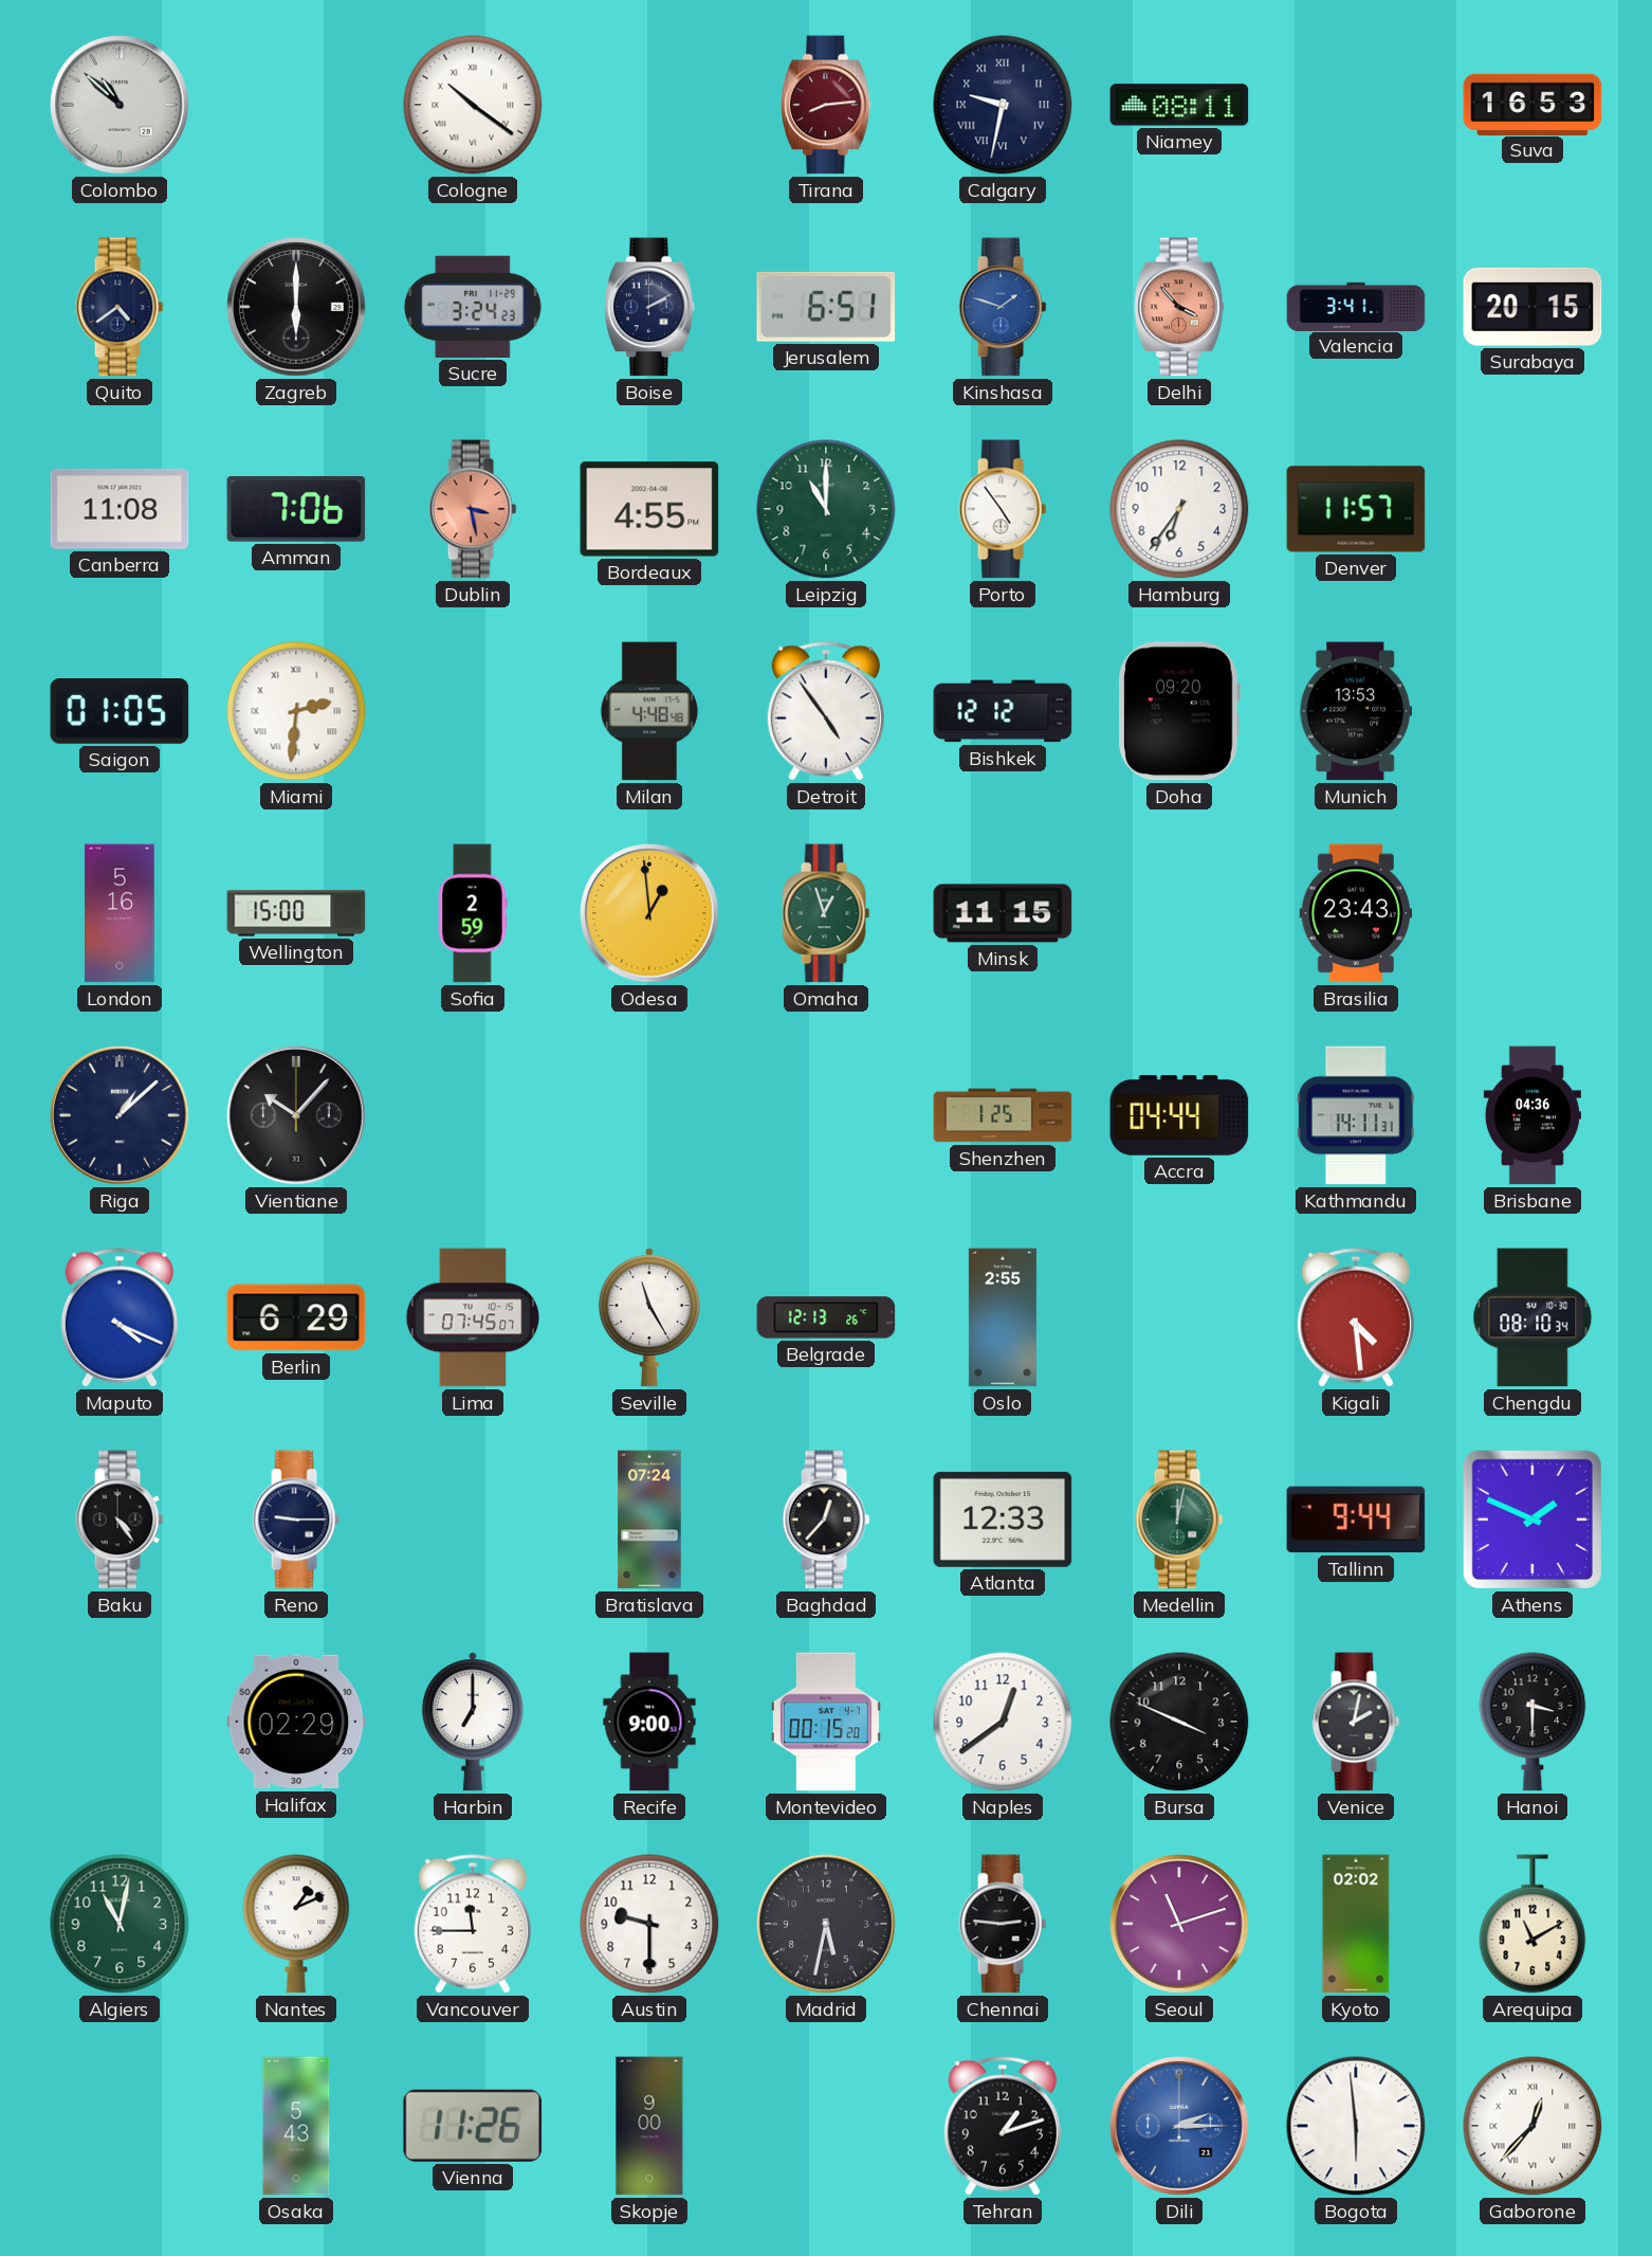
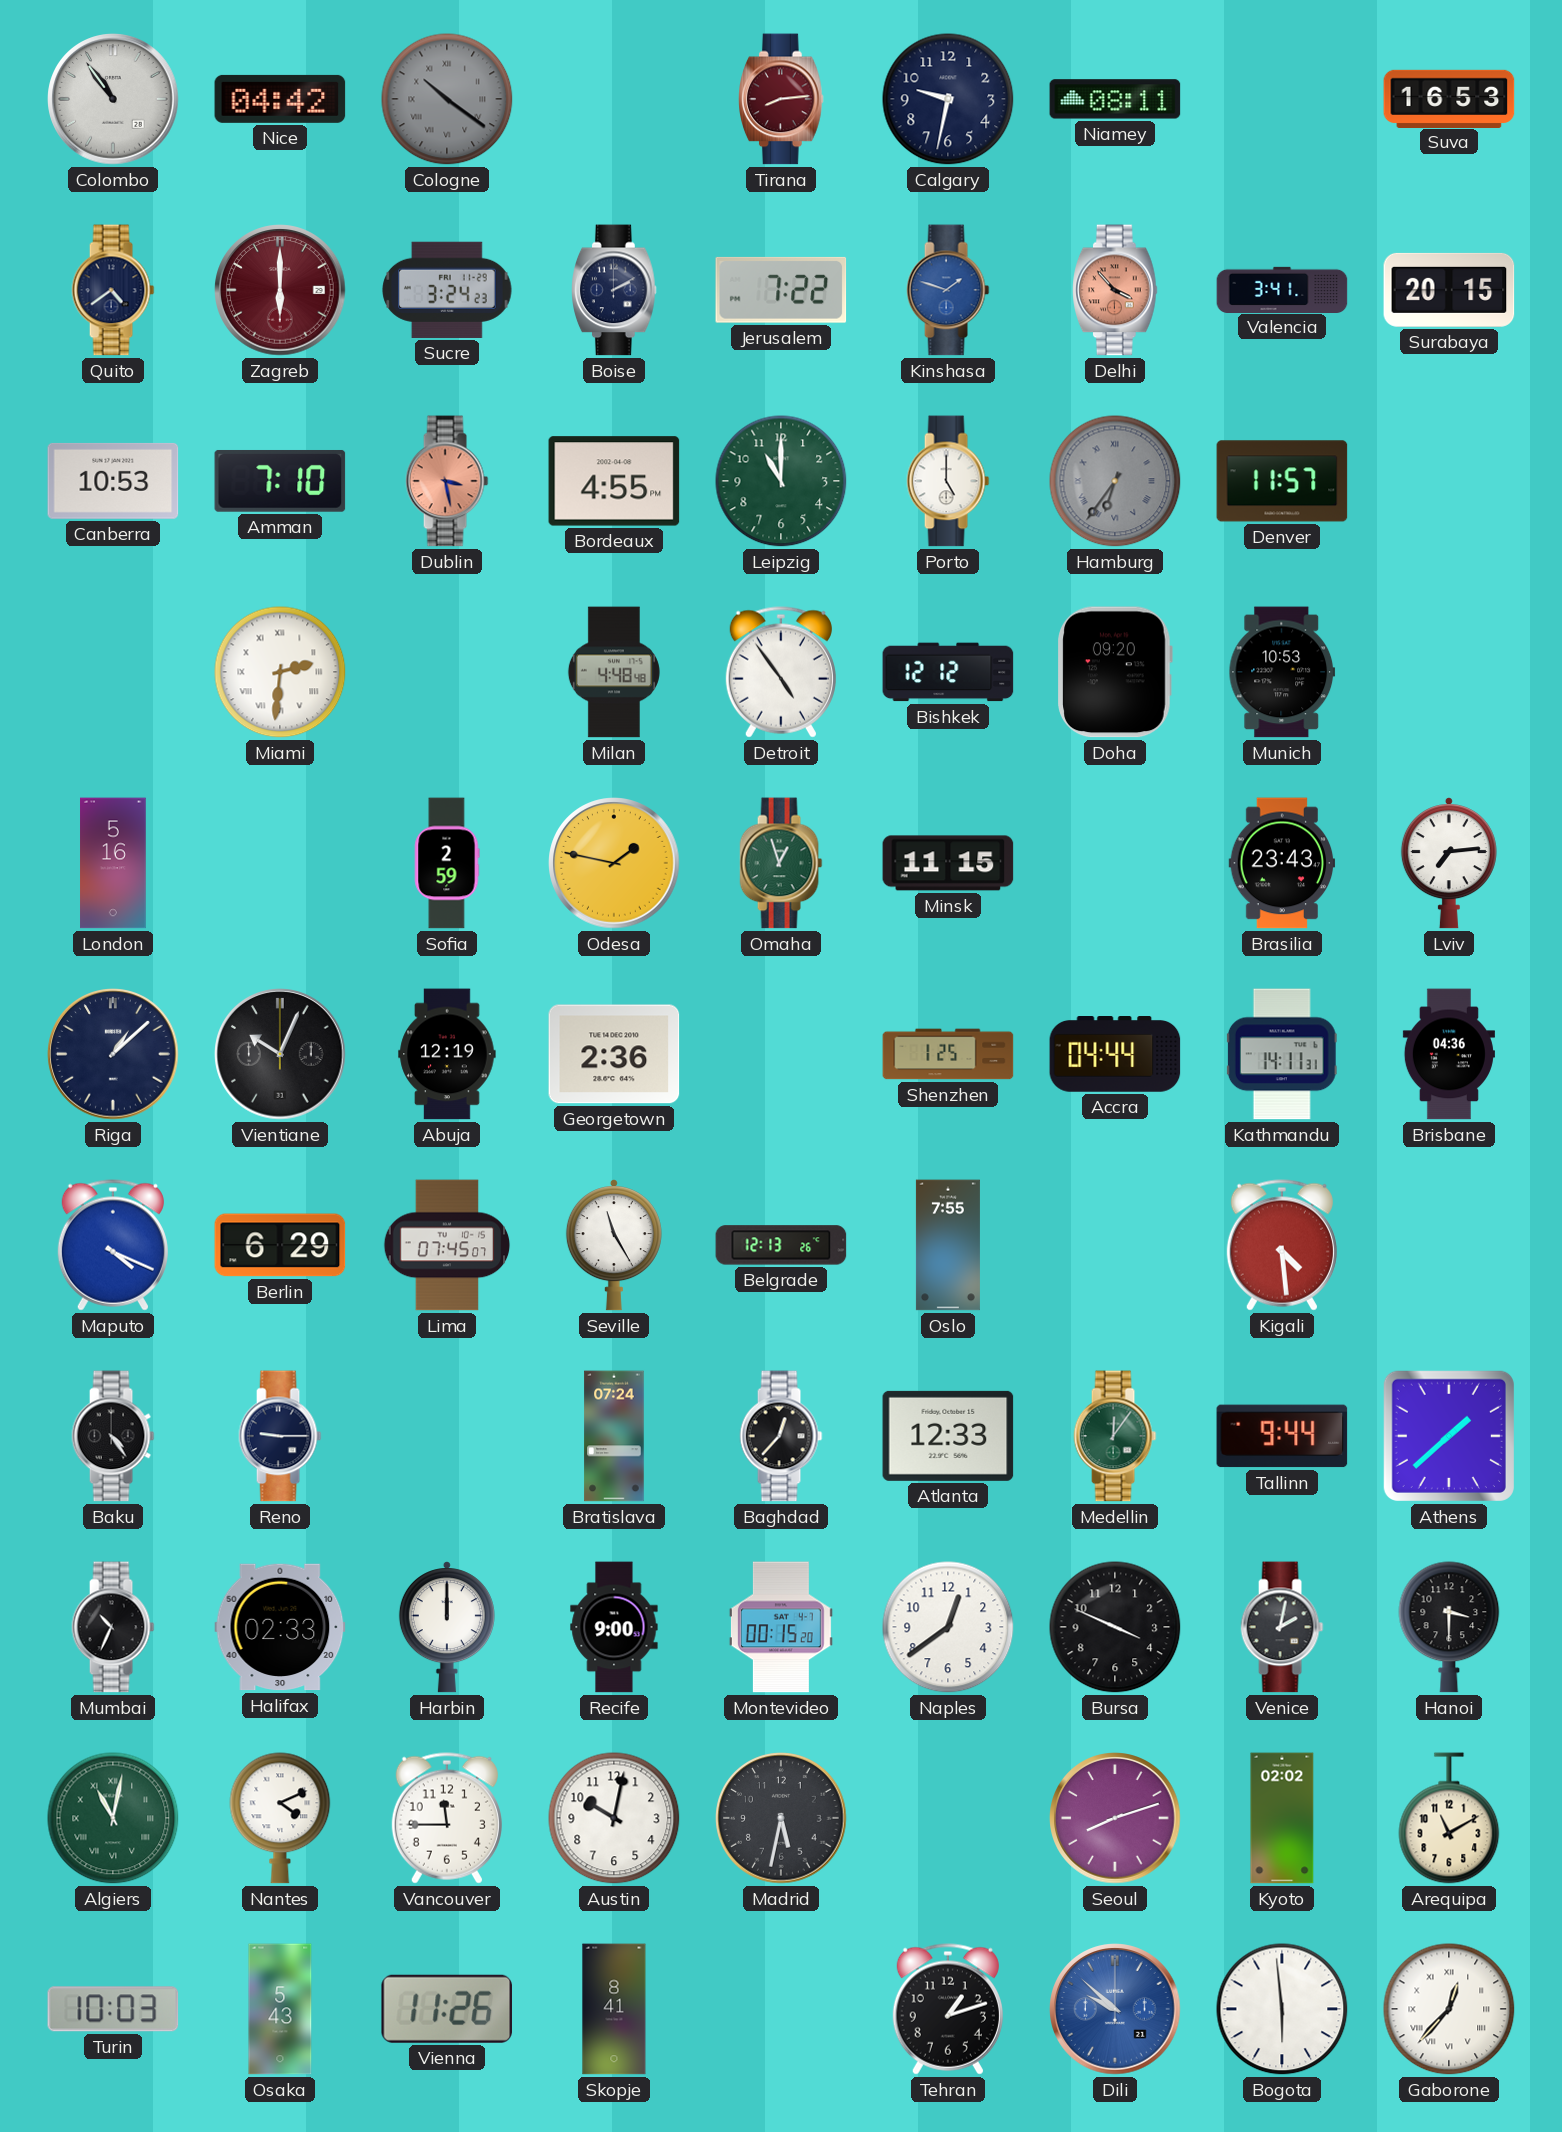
Colombo: 10:52 -> 10:54 (113, 99)
Nice: none -> 04:42 (280, 99)
Cologne dial: white -> grey (447, 99)
Calgary numerals: Roman -> Arabic (948, 99)
Zagreb dial: black -> burgundy (280, 290)
Jerusalem: 6:51 -> 7:22 (781, 290)
Canberra: 11:08 -> 10:53 (113, 481)
Amman: 7:06 -> 7:10 (280, 481)
Porto: 4:54 -> 5:00 (948, 481)
Hamburg dial: white -> grey (1115, 481)
Hamburg numerals: Arabic -> Roman (1115, 481)
Saigon: 01:05 -> none (120, 712)
Munich: 13:53 -> 10:53 (1282, 672)
Wellington: 15:00 -> none (296, 913)
Odesa: 12:59 -> 1:47 (614, 863)
Lviv: none -> 7:14 (1449, 863)
Vientiane: 10:07 -> 10:04 (280, 1054)
Abuja: none -> 12:19 (447, 1054)
Georgetown: none -> 2:36 (614, 1054)
Oslo: 2:55 -> 7:55 (948, 1245)
Chengdu: 08:10 -> none (1532, 1317)
Medellin: 12:02 -> 12:06 (1115, 1436)
Athens: 1:49 -> 1:38 (1449, 1436)
Mumbai: none -> 10:34 (113, 1627)
Halifax: 02:29 -> 02:33 (280, 1627)
Harbin: 7:00 -> 12:00 (447, 1627)
Algiers numerals: Arabic -> Roman (113, 1818)
Nantes: 1:11 -> 4:11 (280, 1818)
Austin: 9:30 -> 10:02 (614, 1818)
Chennai: 2:46 -> none (1003, 1924)
Seoul: 11:12 -> 8:12 (1115, 1818)
Turin: none -> 10:03 (113, 2009)
Skopje: 9:00 -> 8:41 (614, 2009)
Dili: 2:15 -> 9:52 (1115, 2009)
